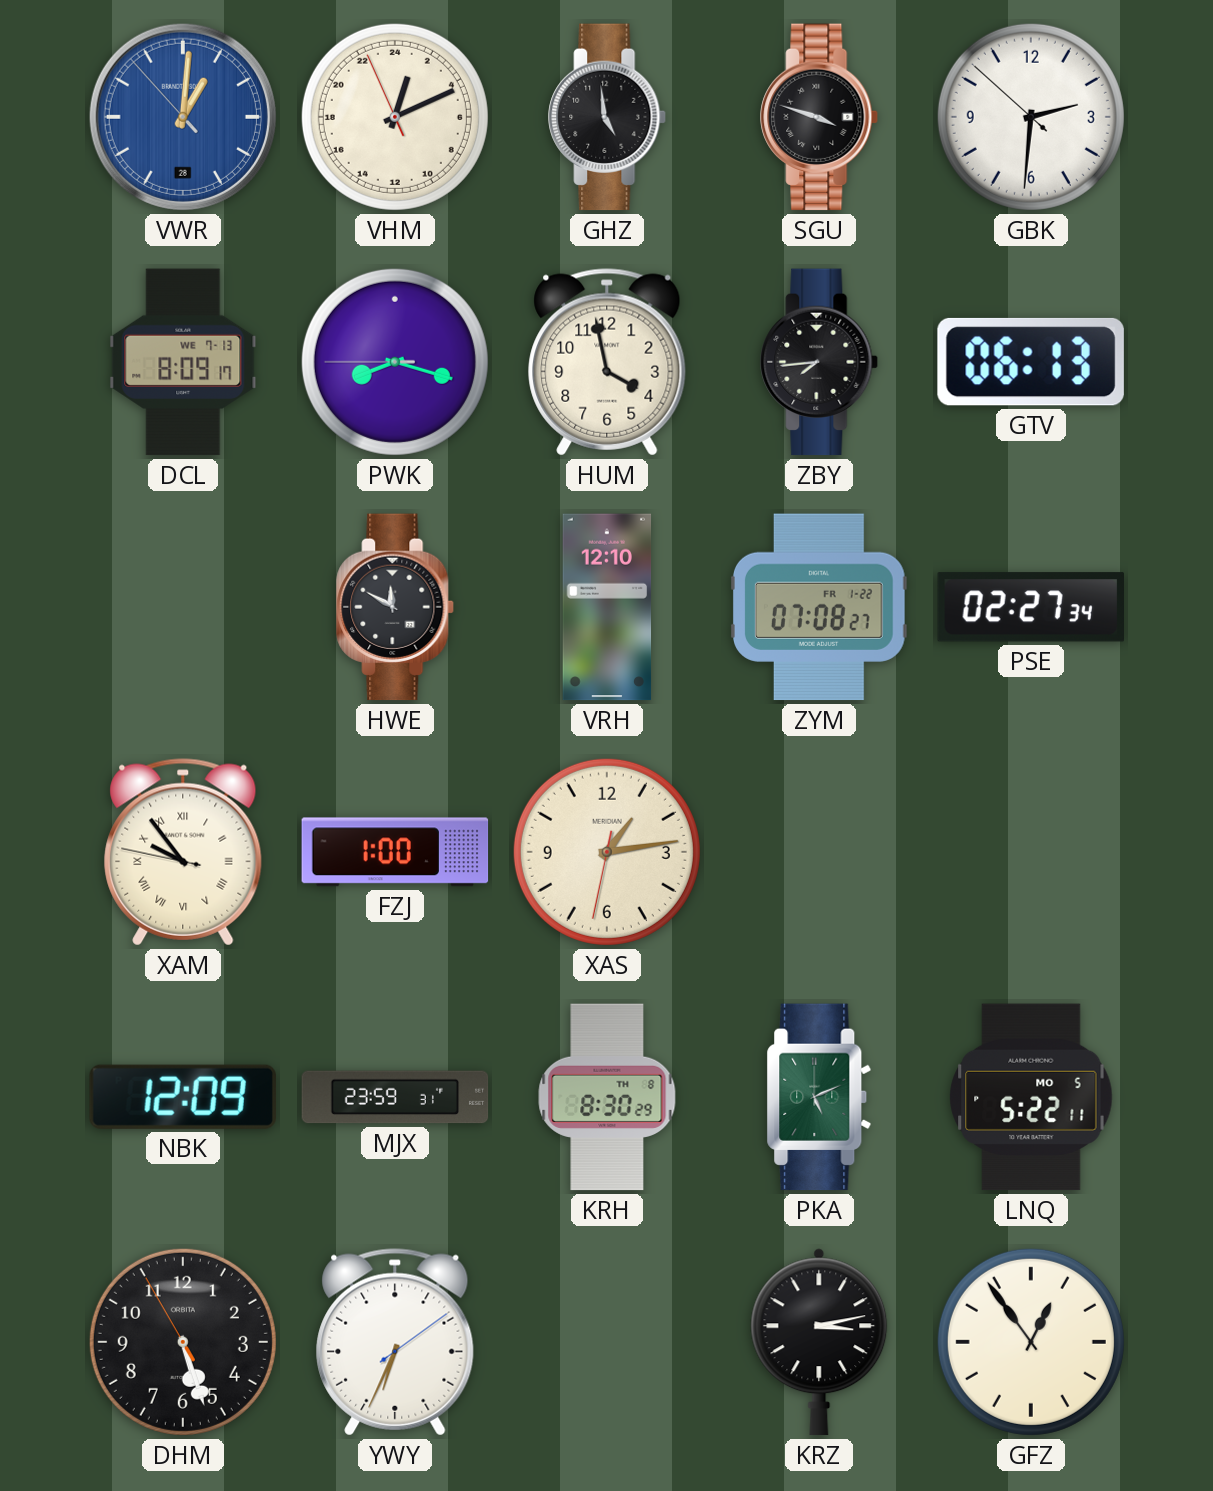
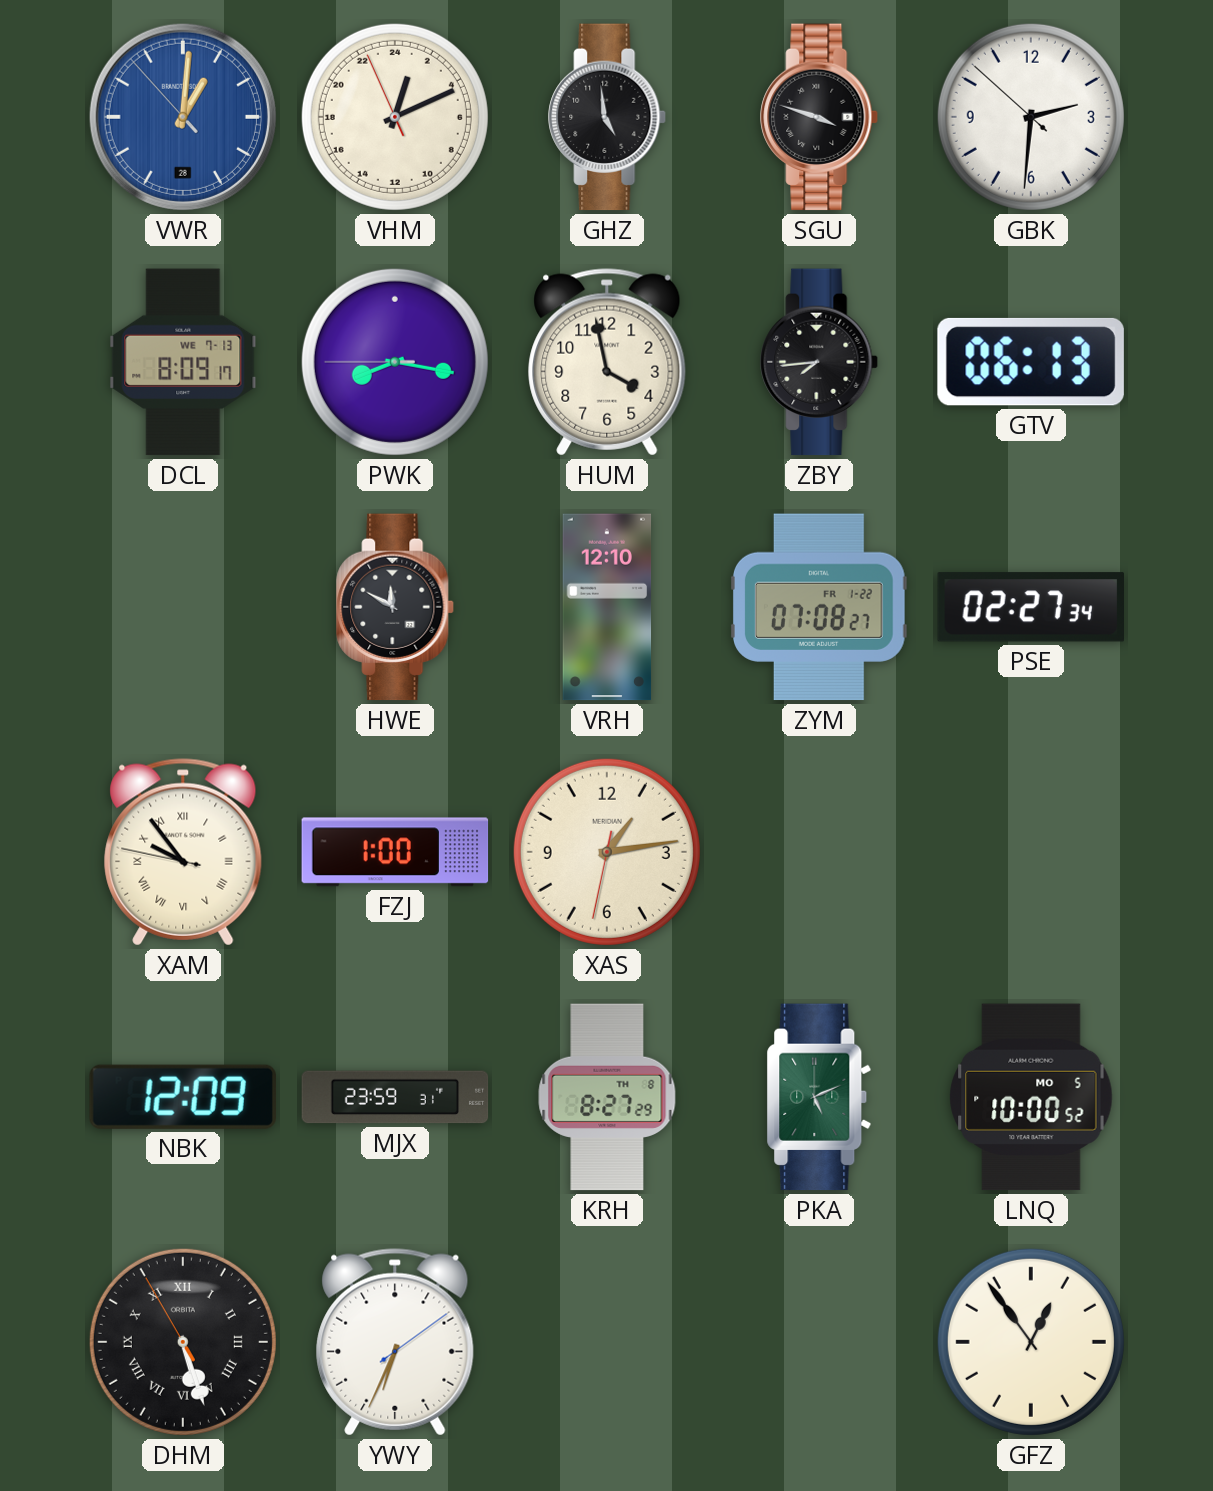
PWK: 8:17 -> 8:16 (395, 362)
KRH: 8:30 -> 8:27 (607, 1097)
LNQ: 5:22 -> 10:00 (1031, 1097)
DHM numerals: Arabic -> Roman (183, 1342)
KRZ: 3:13 -> none (819, 1342)
